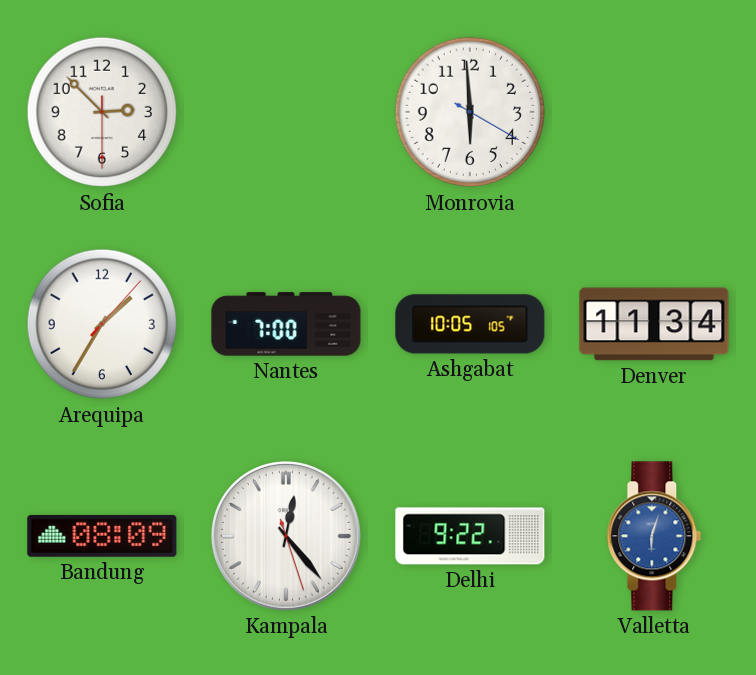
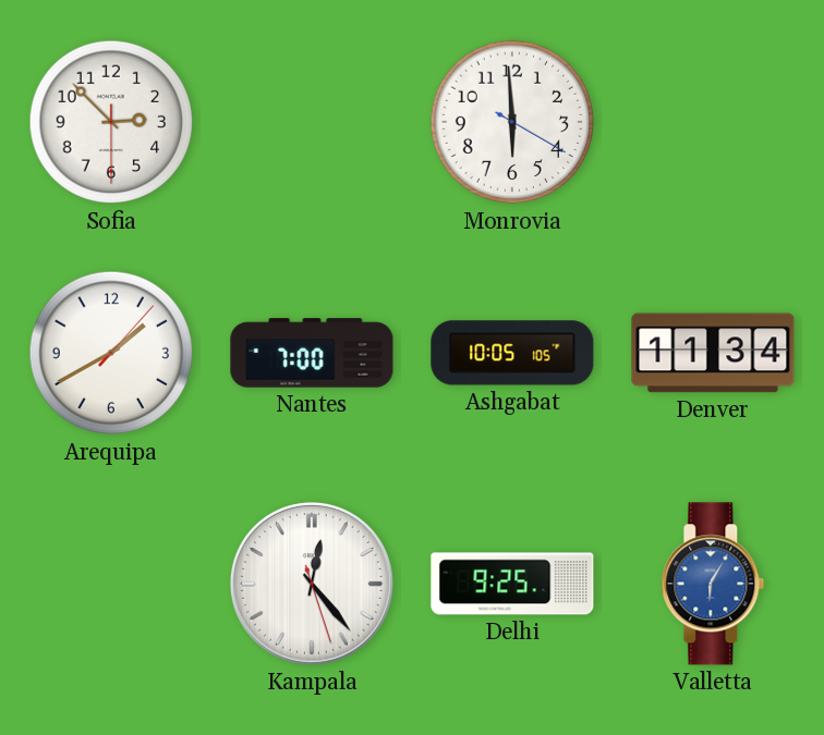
Arequipa: 1:35 -> 1:40 (111, 353)
Bandung: 08:09 -> none (102, 536)
Delhi: 9:22 -> 9:25 (512, 584)
Valletta: 6:03 -> 6:05 (713, 584)
